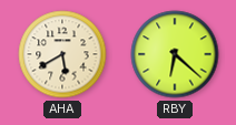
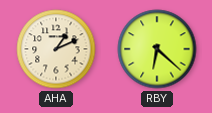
AHA: 5:40 -> 1:11 (56, 49)
